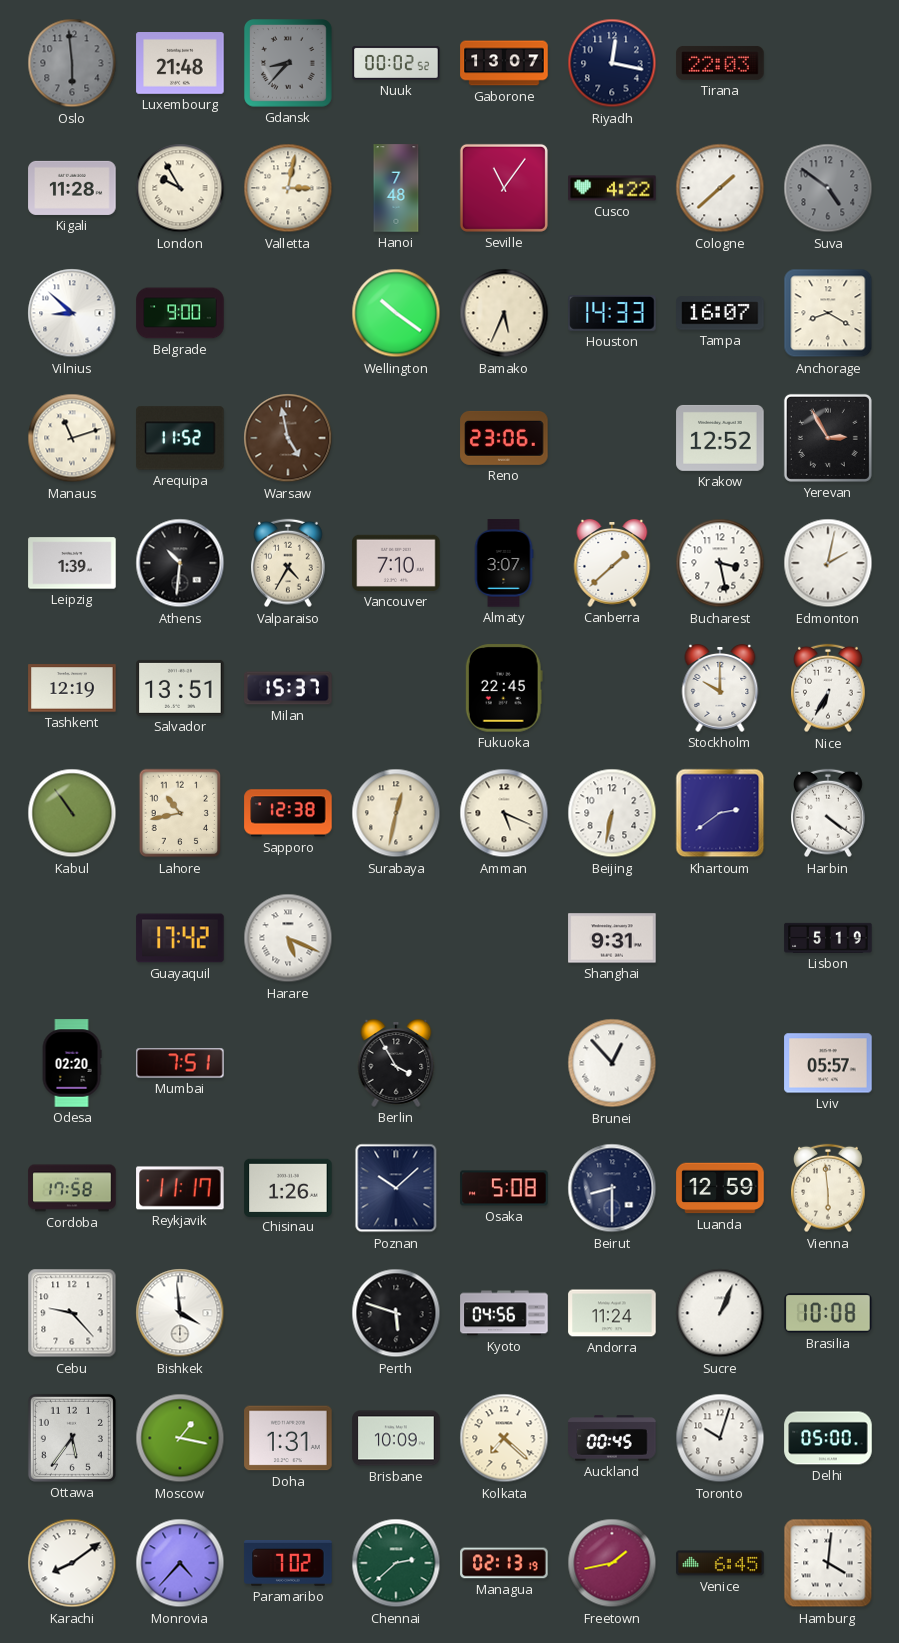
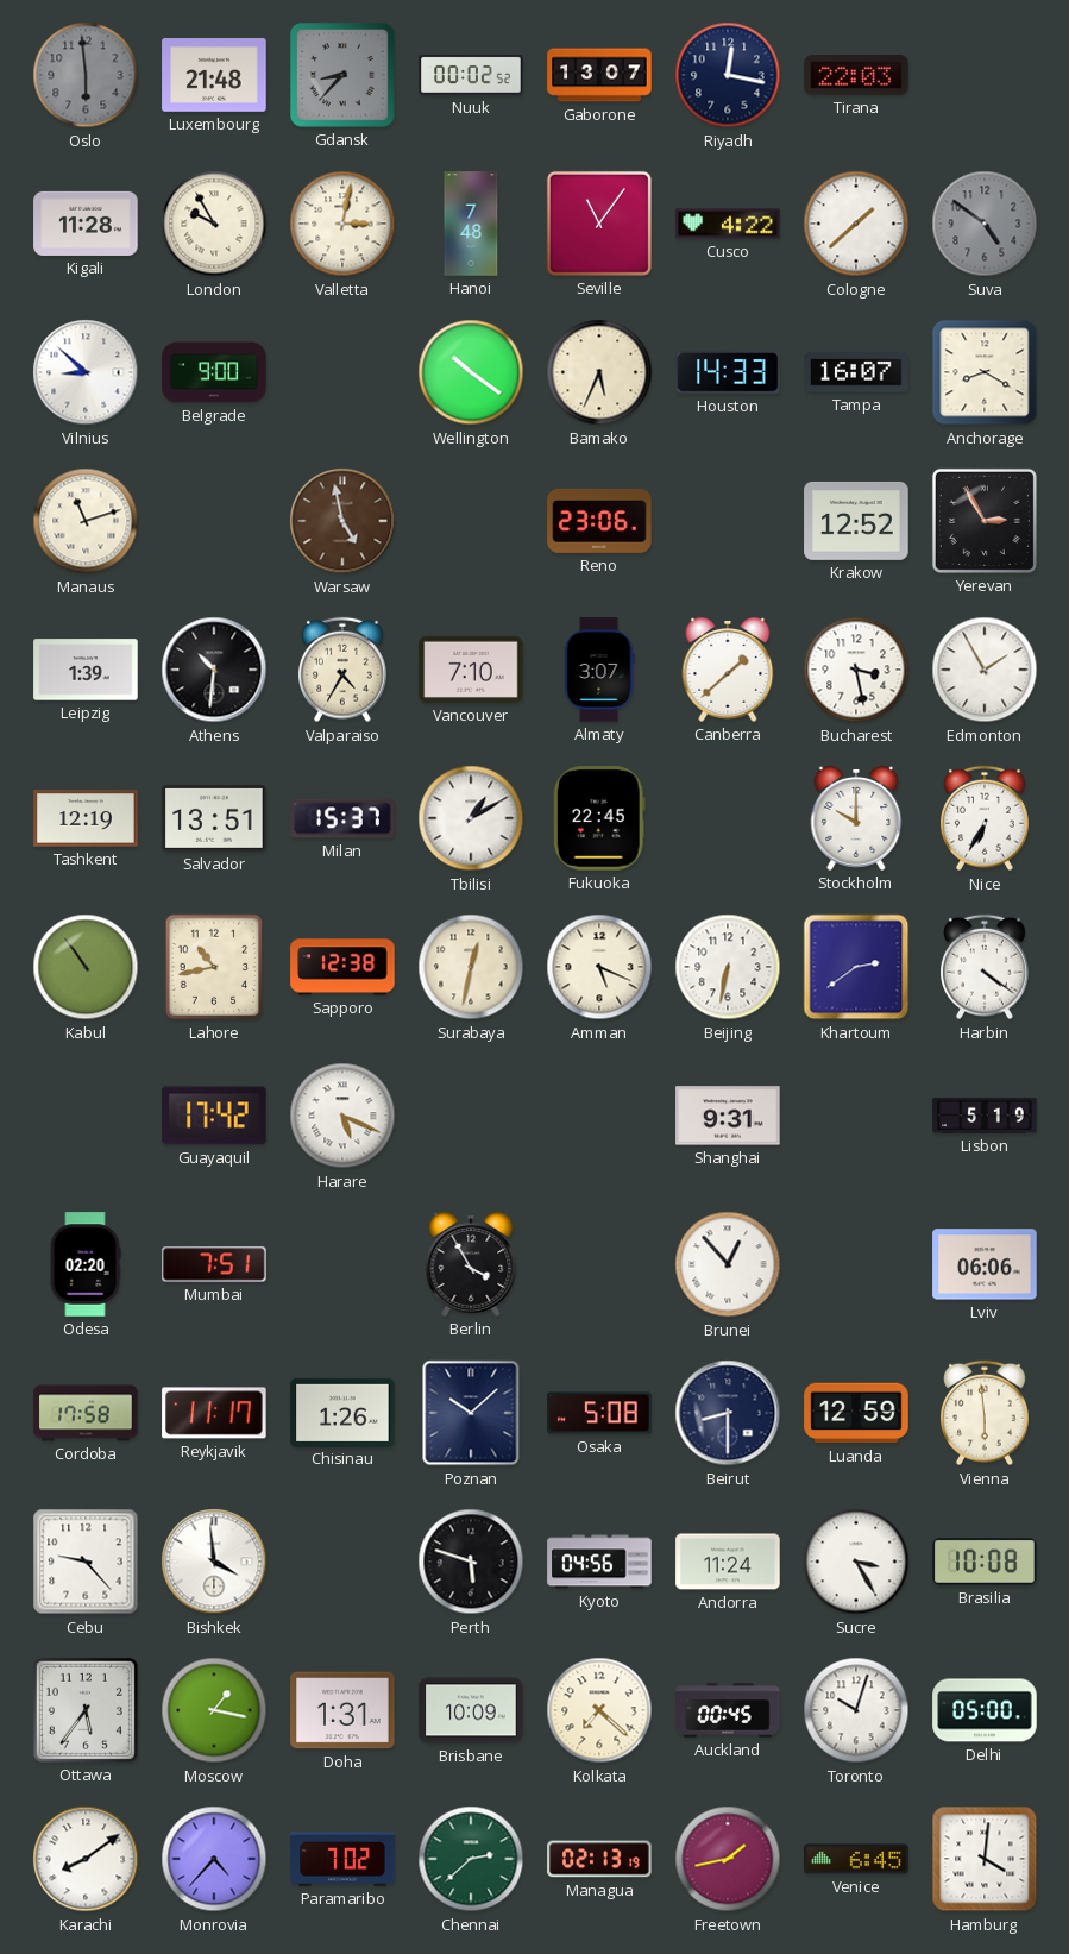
Arequipa: 11:52 -> none (180, 438)
Edmonton: 2:02 -> 1:55 (985, 670)
Tbilisi: none -> 1:10 (471, 818)
Lviv: 05:57 -> 06:06 (985, 1264)
Sucre: 1:04 -> 3:25 (856, 1562)
